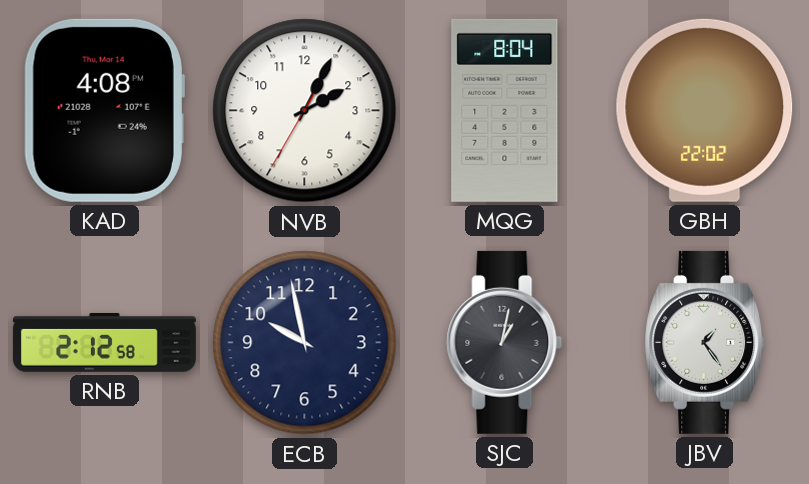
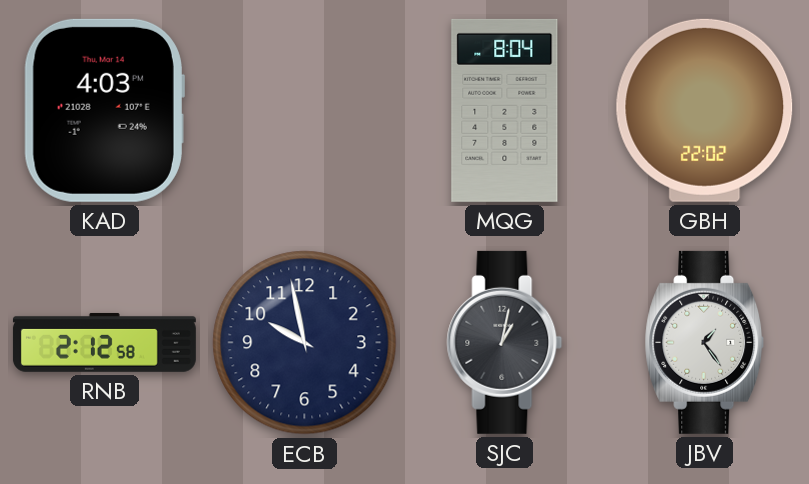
KAD: 4:08 -> 4:03 (104, 110)
NVB: 2:04 -> none (305, 111)
